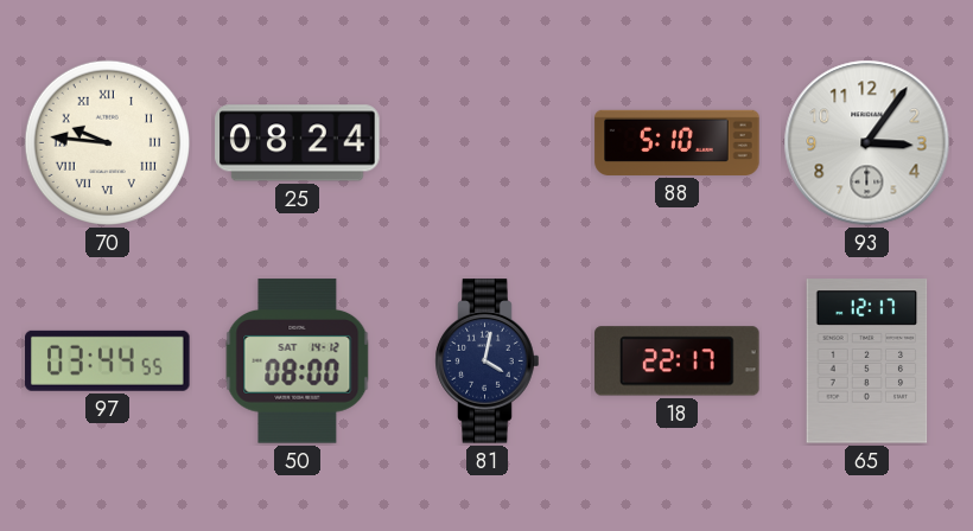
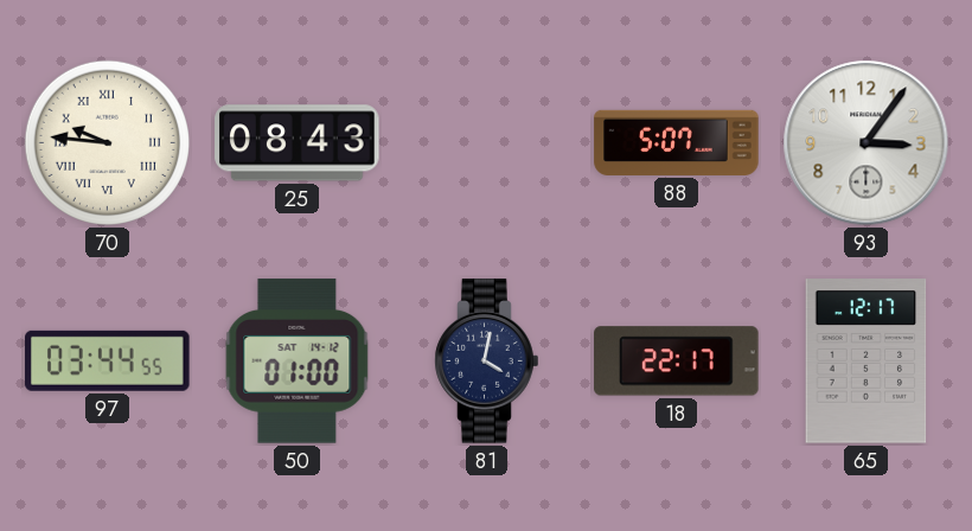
25: 08:24 -> 08:43 (298, 143)
88: 5:10 -> 5:07 (677, 142)
50: 08:00 -> 01:00 (298, 362)
